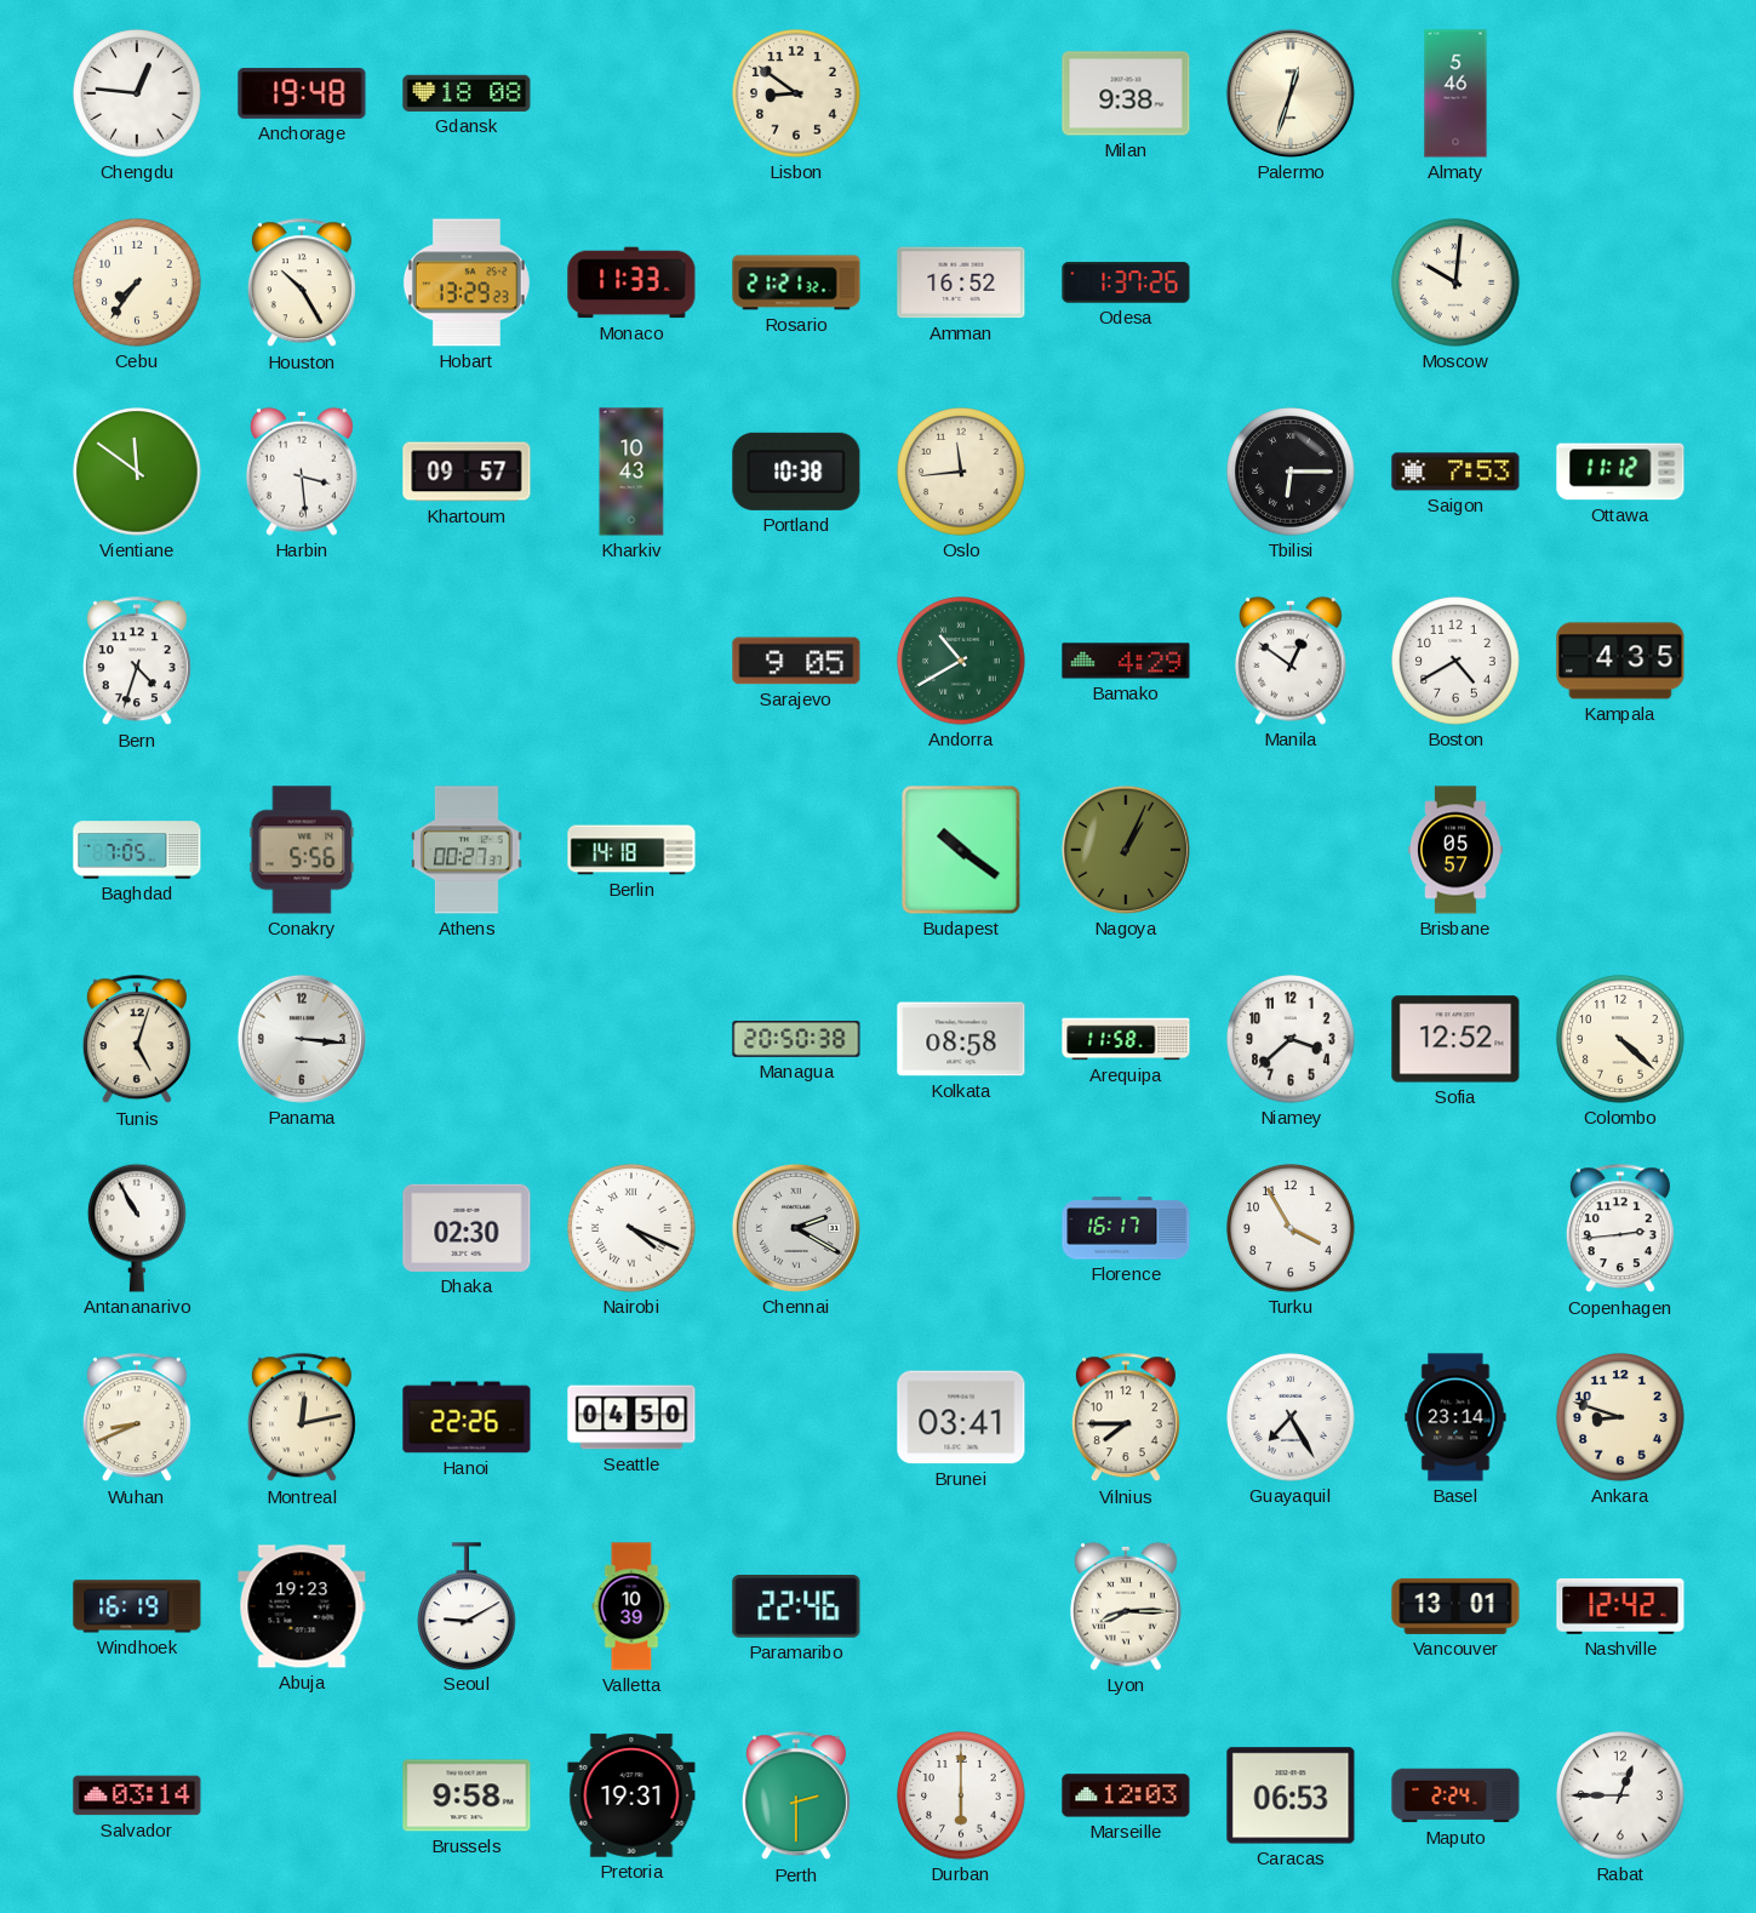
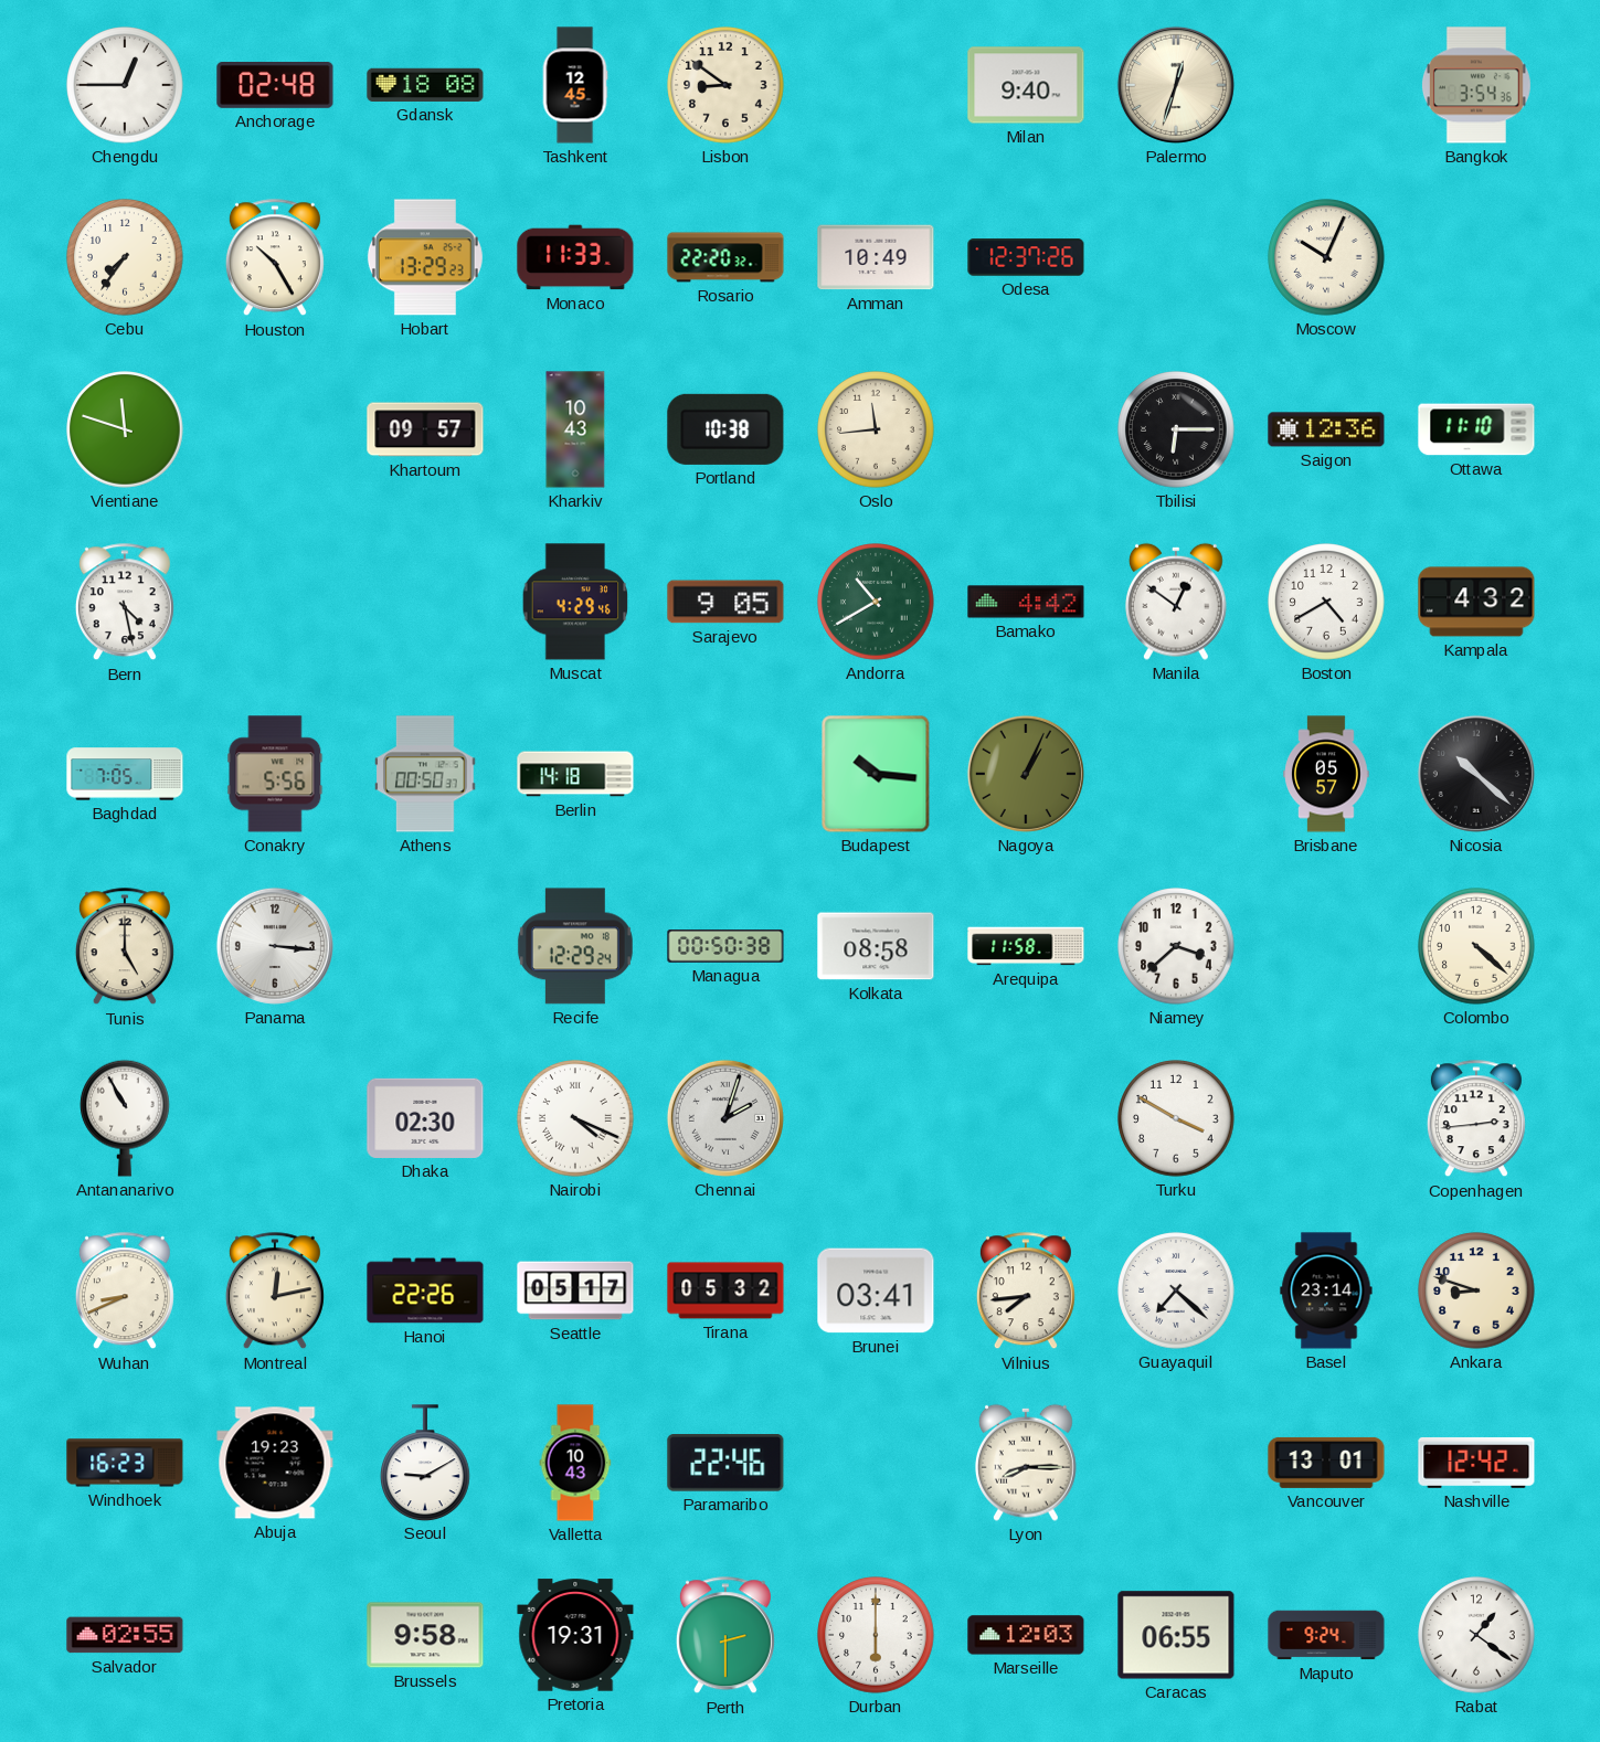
Chengdu: 12:46 -> 12:45 (125, 85)
Anchorage: 19:48 -> 02:48 (275, 86)
Tashkent: none -> 12:45 (575, 85)
Milan: 9:38 -> 9:40 (1026, 85)
Almaty: 5:46 -> none (1455, 93)
Bangkok: none -> 3:54 (1476, 85)
Rosario: 21:21 -> 22:20 (725, 257)
Amman: 16:52 -> 10:49 (876, 257)
Odesa: 1:37 -> 12:37 (1026, 257)
Moscow: 10:01 -> 10:04 (1326, 257)
Vientiane: 11:51 -> 11:48 (125, 429)
Harbin: 3:29 -> none (302, 472)
Saigon: 7:53 -> 12:36 (1326, 429)
Ottawa: 11:12 -> 11:10 (1476, 429)
Bern: 4:33 -> 4:28 (125, 603)
Muscat: none -> 4:29 (575, 602)
Bamako: 4:29 -> 4:42 (1026, 602)
Kampala: 4:35 -> 4:32 (1476, 602)
Athens: 00:27 -> 00:50 (425, 774)
Budapest: 10:21 -> 10:16 (876, 774)
Nicosia: none -> 10:22 (1476, 774)
Tunis: 5:03 -> 5:00 (125, 947)
Recife: none -> 12:29 (575, 946)
Managua: 20:50 -> 00:50 (725, 946)
Sofia: 12:52 -> none (1455, 1039)
Chennai: 2:20 -> 2:03 (725, 1118)
Florence: 16:17 -> none (1126, 1228)
Turku: 3:55 -> 3:50 (1176, 1118)
Seattle: 04:50 -> 05:17 (575, 1290)
Tirana: none -> 05:32 (725, 1290)
Vilnius: 7:45 -> 7:44 (1026, 1292)
Guayaquil: 7:25 -> 7:22 (1176, 1290)
Windhoek: 16:19 -> 16:23 (125, 1463)
Valletta: 10:39 -> 10:43 (575, 1463)
Salvador: 03:14 -> 02:55 (125, 1635)
Caracas: 06:53 -> 06:55 (1176, 1635)
Maputo: 2:24 -> 9:24 (1326, 1635)
Rabat: 12:45 -> 1:21 (1476, 1635)
